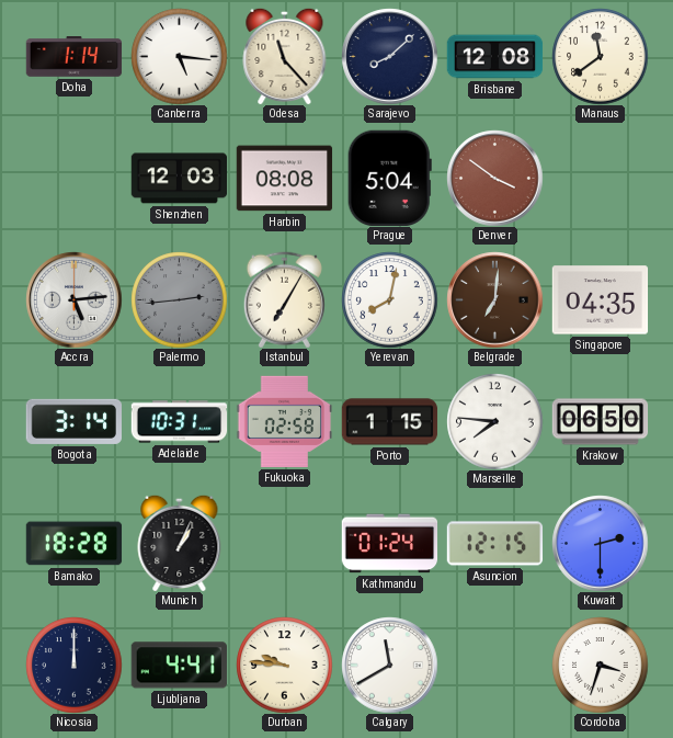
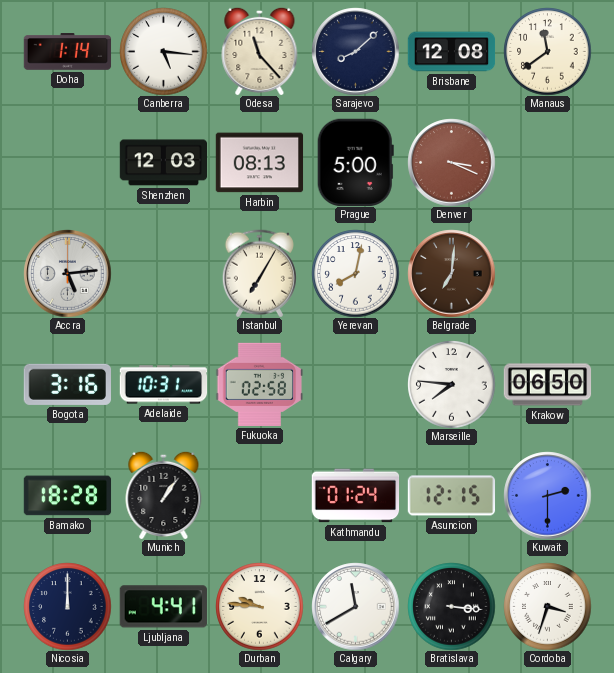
Harbin: 08:08 -> 08:13 (259, 163)
Prague: 5:04 -> 5:00 (355, 162)
Denver: 3:51 -> 3:19 (451, 162)
Palermo: 2:44 -> none (179, 299)
Singapore: 04:35 -> none (600, 300)
Bogota: 3:14 -> 3:16 (67, 384)
Porto: 1:15 -> none (389, 422)
Munich: 1:04 -> 1:06 (164, 495)
Bratislava: none -> 3:16 (451, 606)
